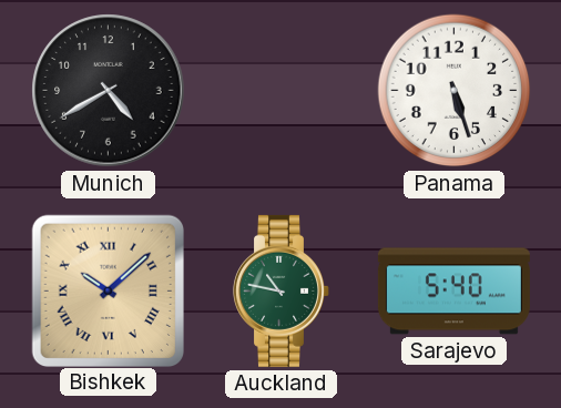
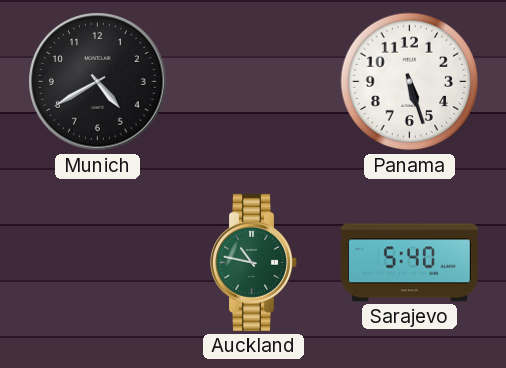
Bishkek: 10:08 -> none (108, 290)
